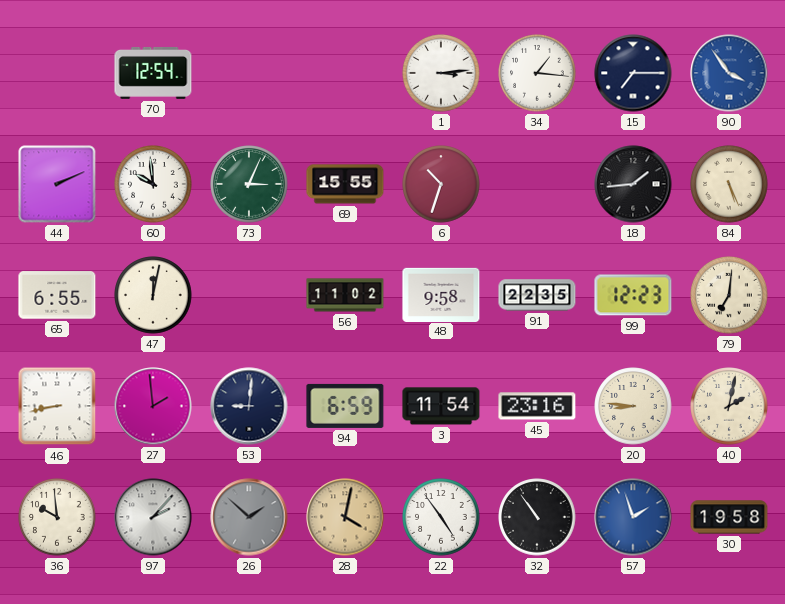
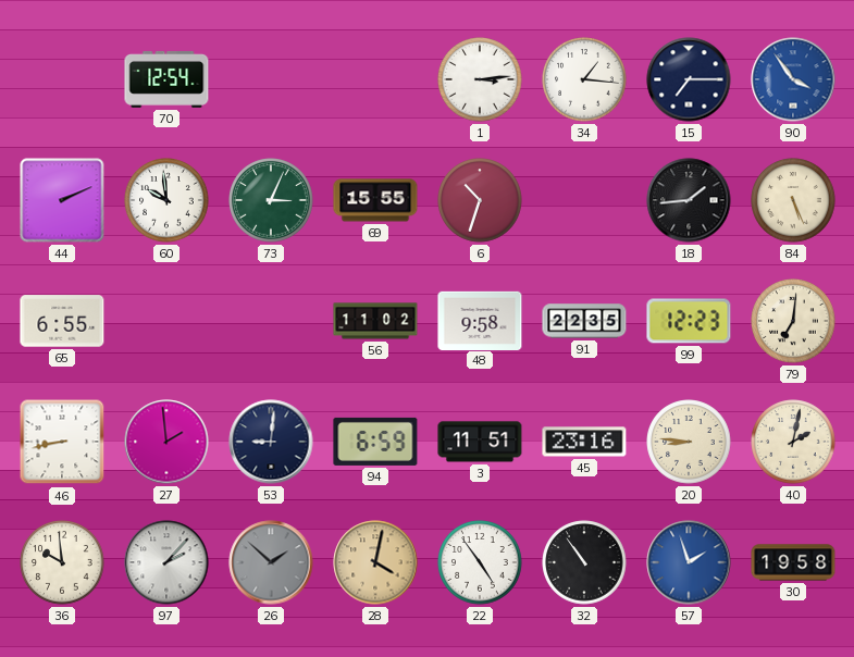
47: 12:02 -> none (153, 295)
3: 11:54 -> 11:51 (480, 442)
